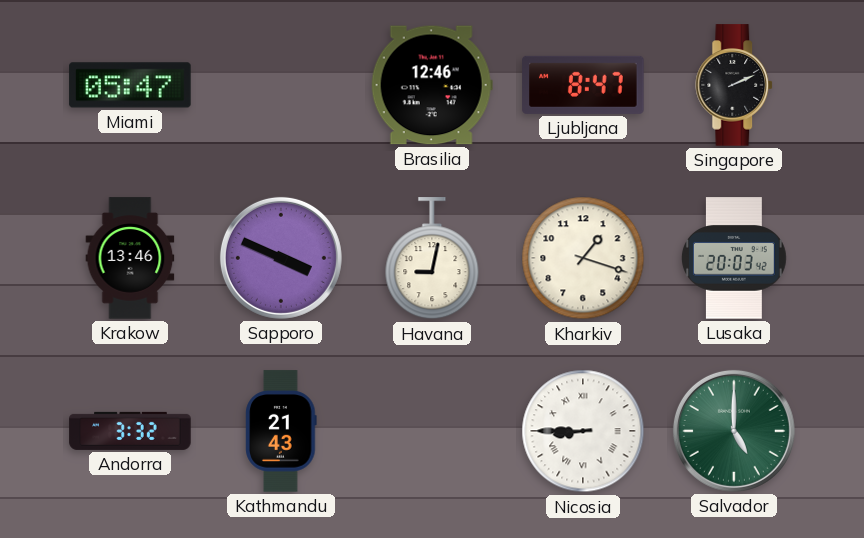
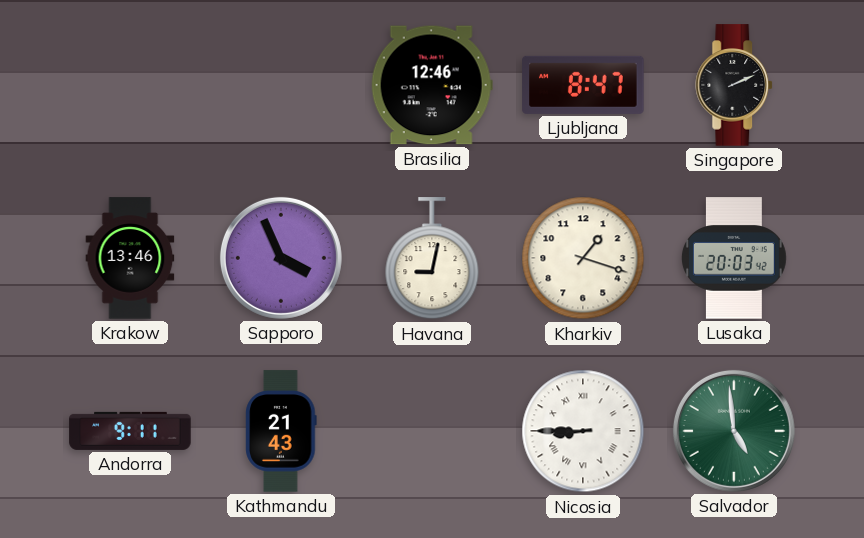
Miami: 05:47 -> none (130, 85)
Sapporo: 3:49 -> 3:56 (281, 258)
Andorra: 3:32 -> 9:11 (130, 431)
Salvador: 5:00 -> 4:59 (734, 431)
